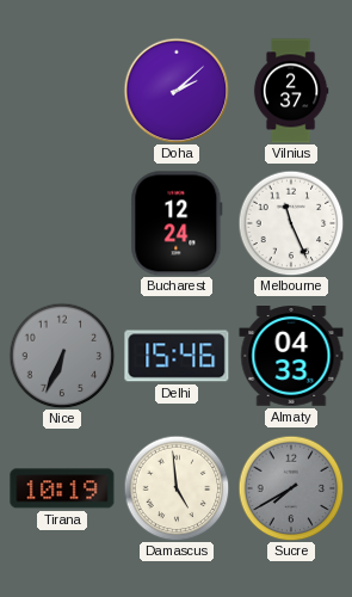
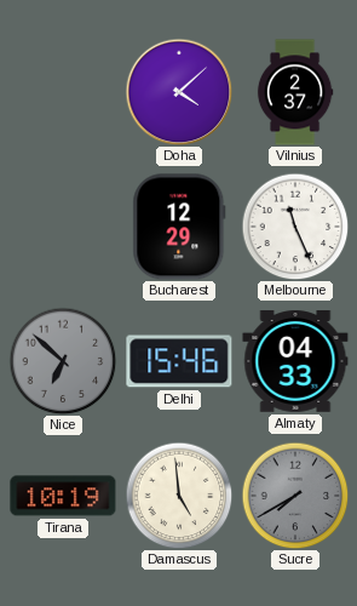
Doha: 2:08 -> 4:08 (179, 92)
Bucharest: 12:24 -> 12:29 (179, 227)
Nice: 6:34 -> 6:52 (63, 361)
